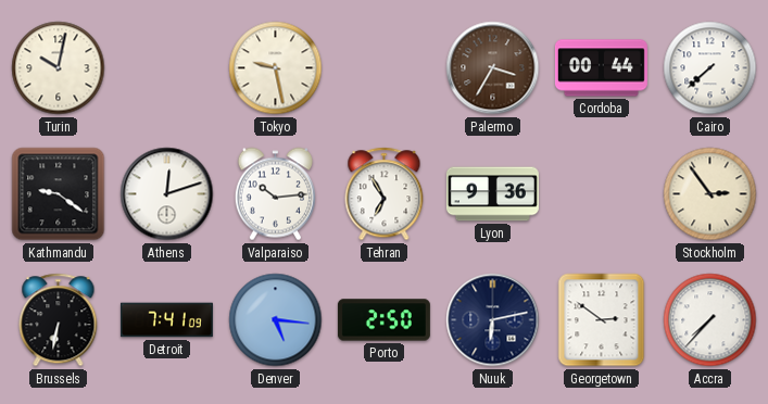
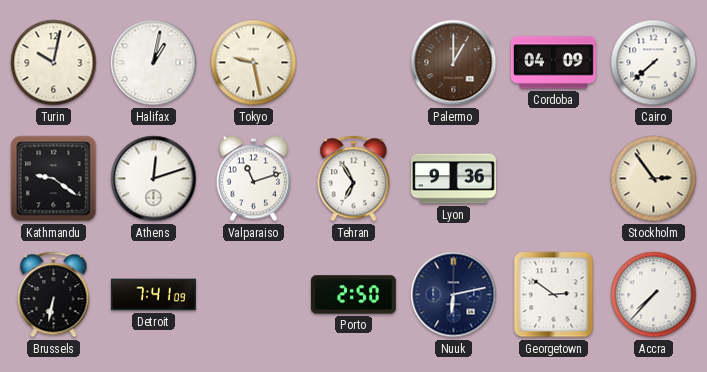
Halifax: none -> 1:02 (154, 63)
Palermo: 3:35 -> 1:00 (454, 63)
Cordoba: 00:44 -> 04:09 (553, 63)
Valparaiso: 10:14 -> 11:12 (253, 179)
Denver: 5:16 -> none (276, 320)
